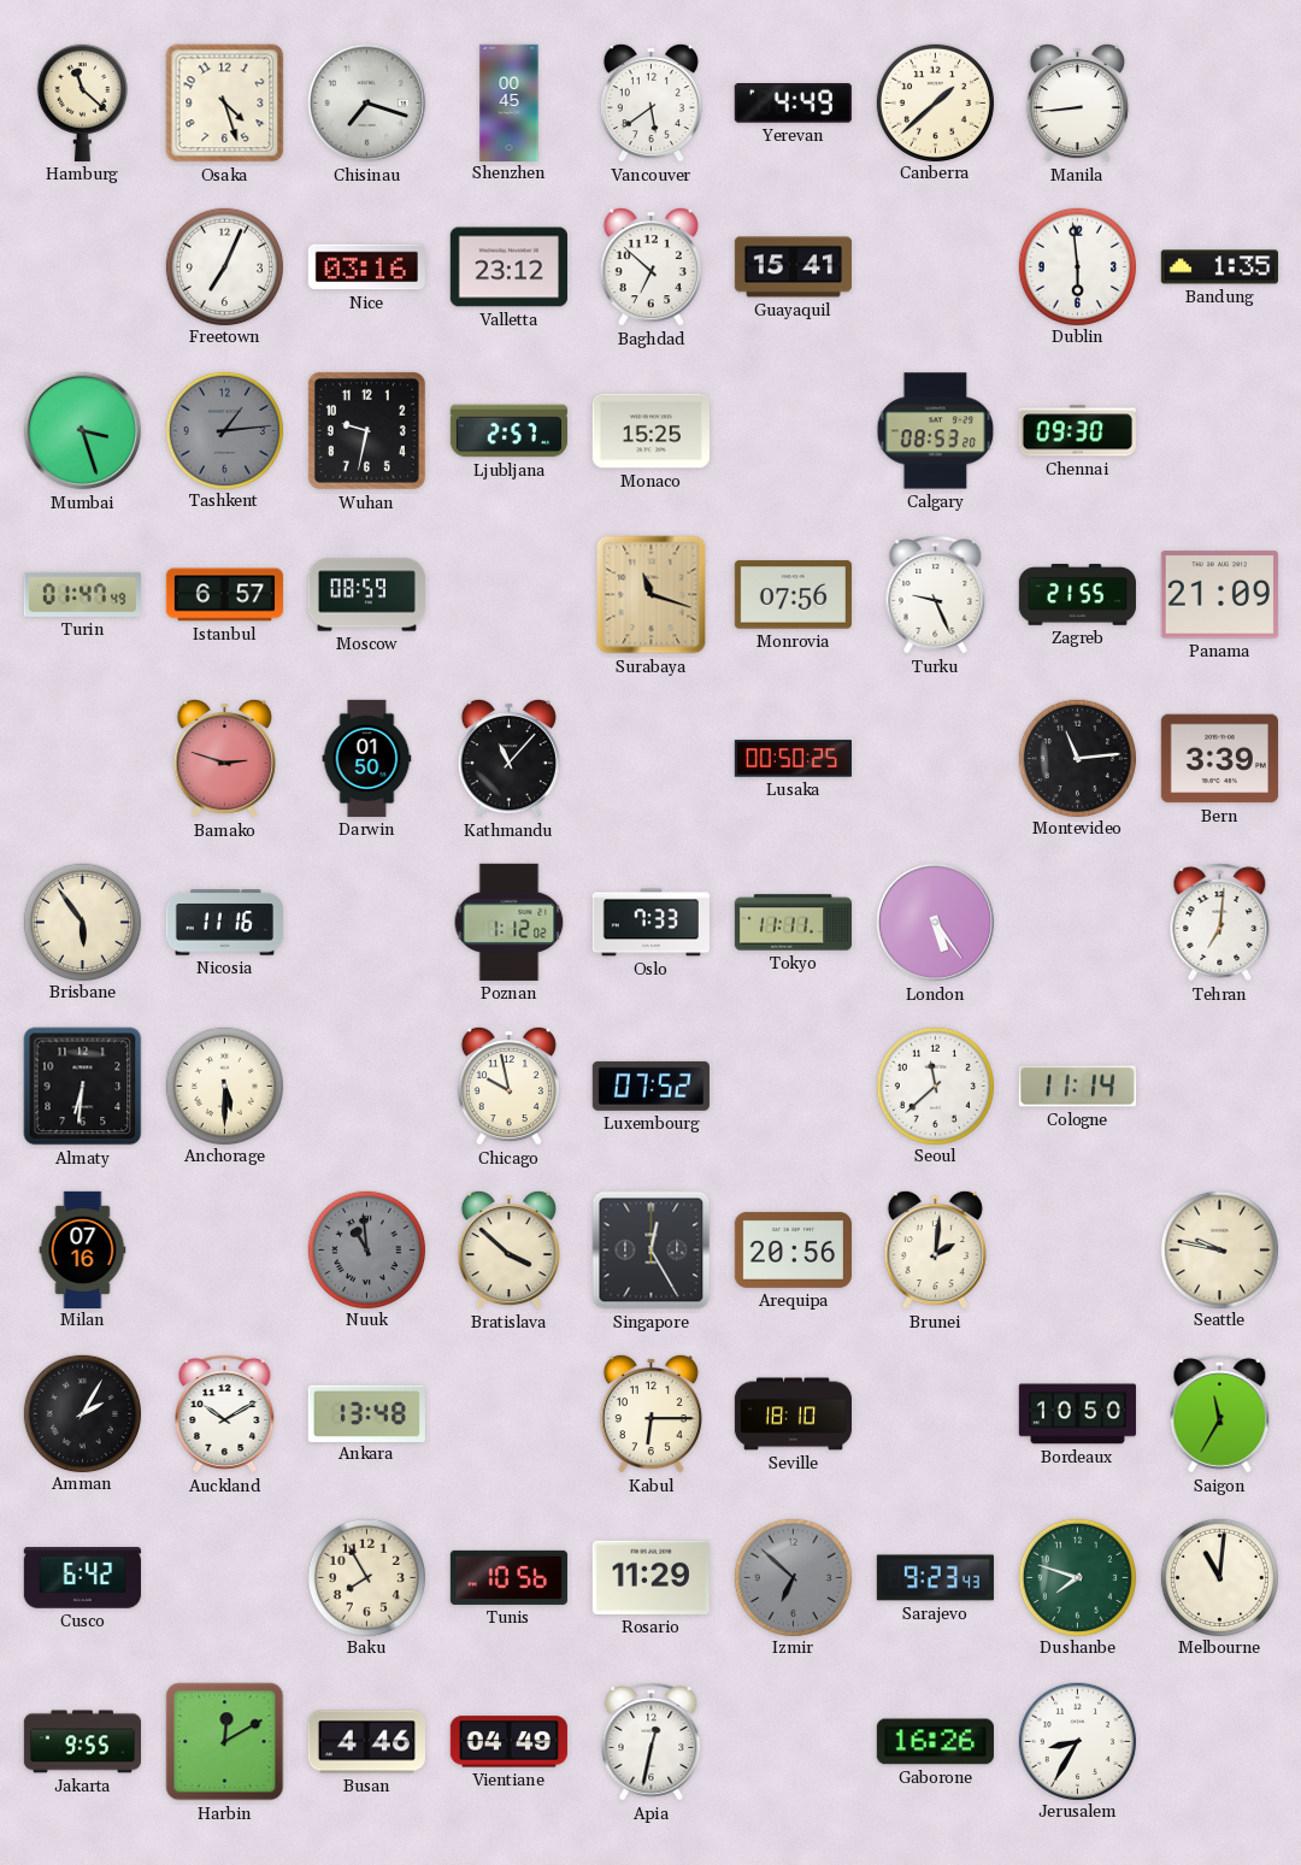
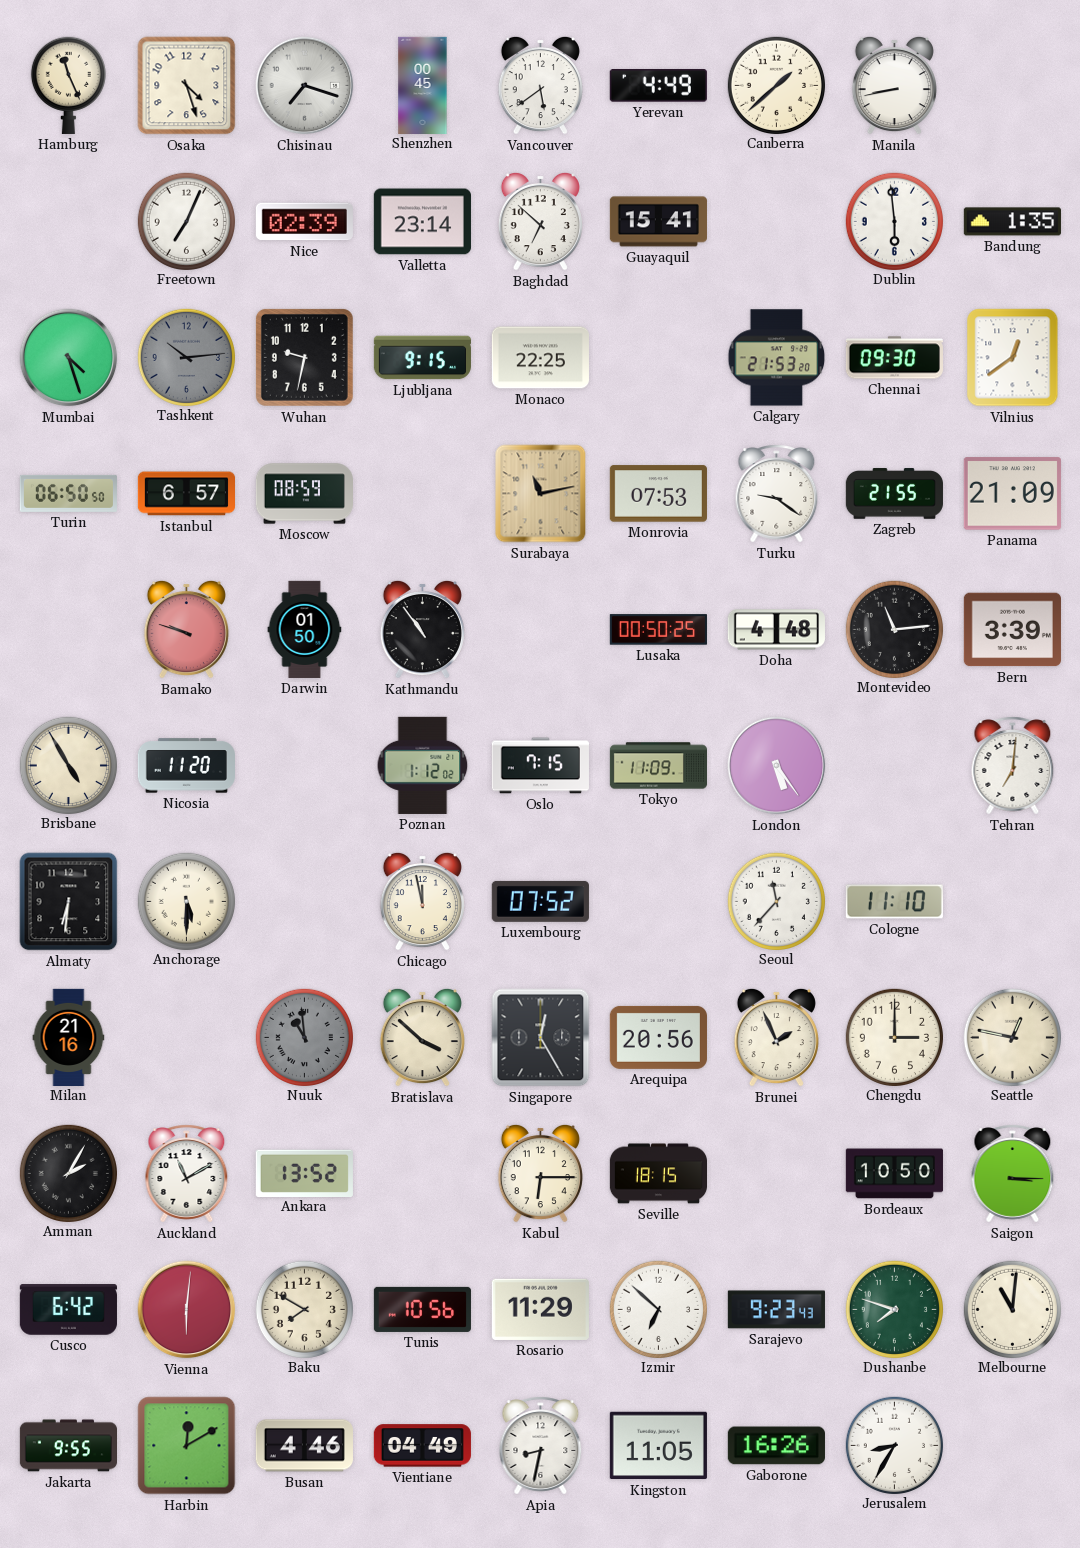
Hamburg: 11:22 -> 11:26 (68, 85)
Manila: 8:44 -> 8:43 (894, 85)
Nice: 03:16 -> 02:39 (304, 222)
Valletta: 23:12 -> 23:14 (422, 222)
Mumbai: 3:27 -> 4:27 (69, 358)
Tashkent: 1:14 -> 10:14 (186, 357)
Ljubljana: 2:57 -> 9:15 (422, 358)
Monaco: 15:25 -> 22:25 (540, 358)
Calgary: 08:53 -> 21:53 (777, 358)
Vilnius: none -> 12:39 (1013, 358)
Turin: 01:47 -> 06:50 (68, 493)
Surabaya: 11:18 -> 11:13 (541, 494)
Monrovia: 07:56 -> 07:53 (658, 494)
Turku: 9:26 -> 9:21 (777, 494)
Bamako: 2:48 -> 9:48 (186, 629)
Kathmandu: 11:07 -> 10:54 (422, 629)
Doha: none -> 4:48 (776, 630)
Brisbane: 5:54 -> 4:55 (68, 765)
Nicosia: 11:16 -> 11:20 (186, 766)
Oslo: 7:33 -> 7:15 (540, 766)
Tokyo: 11:11 -> 11:09 (658, 766)
Chicago: 9:58 -> 11:58 (422, 901)
Seoul: 11:38 -> 11:37 (776, 901)
Cologne: 11:14 -> 11:10 (894, 902)
Milan: 07:16 -> 21:16 (69, 1037)
Brunei: 2:01 -> 1:56 (776, 1037)
Chengdu: none -> 3:00 (894, 1037)
Seattle: 9:47 -> 12:47 (1012, 1037)
Auckland: 10:10 -> 11:10 (187, 1174)
Ankara: 13:48 -> 13:52 (304, 1173)
Seville: 18:10 -> 18:15 (658, 1174)
Saigon: 11:35 -> 3:15 (1013, 1174)
Vienna: none -> 6:01 (187, 1310)
Baku: 7:55 -> 7:50 (304, 1309)
Izmir dial: grey -> white (658, 1309)
Apia: 12:32 -> 8:32 (541, 1446)
Kingston: none -> 11:05 (658, 1446)
